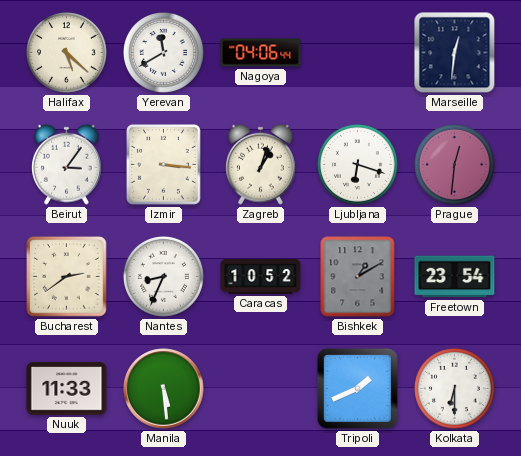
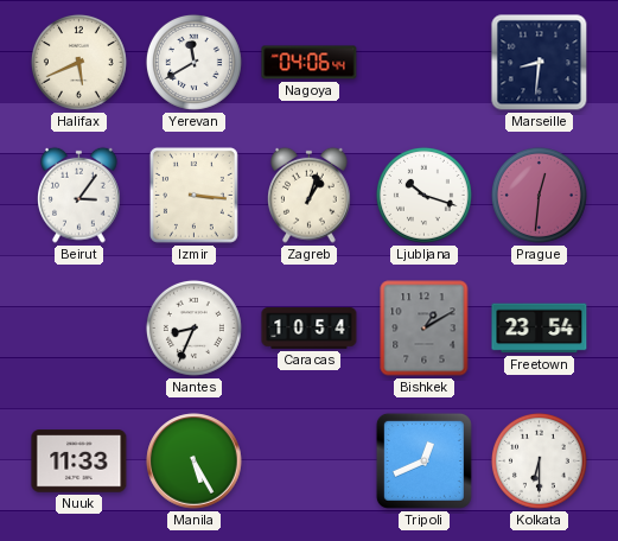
Halifax: 5:22 -> 5:41 (78, 62)
Marseille: 12:31 -> 8:31 (540, 63)
Ljubljana: 6:18 -> 10:18 (423, 195)
Bucharest: 2:39 -> none (67, 277)
Caracas: 10:52 -> 10:54 (310, 329)
Manila: 5:29 -> 5:25 (195, 462)
Tripoli: 1:41 -> 12:41 (423, 460)
